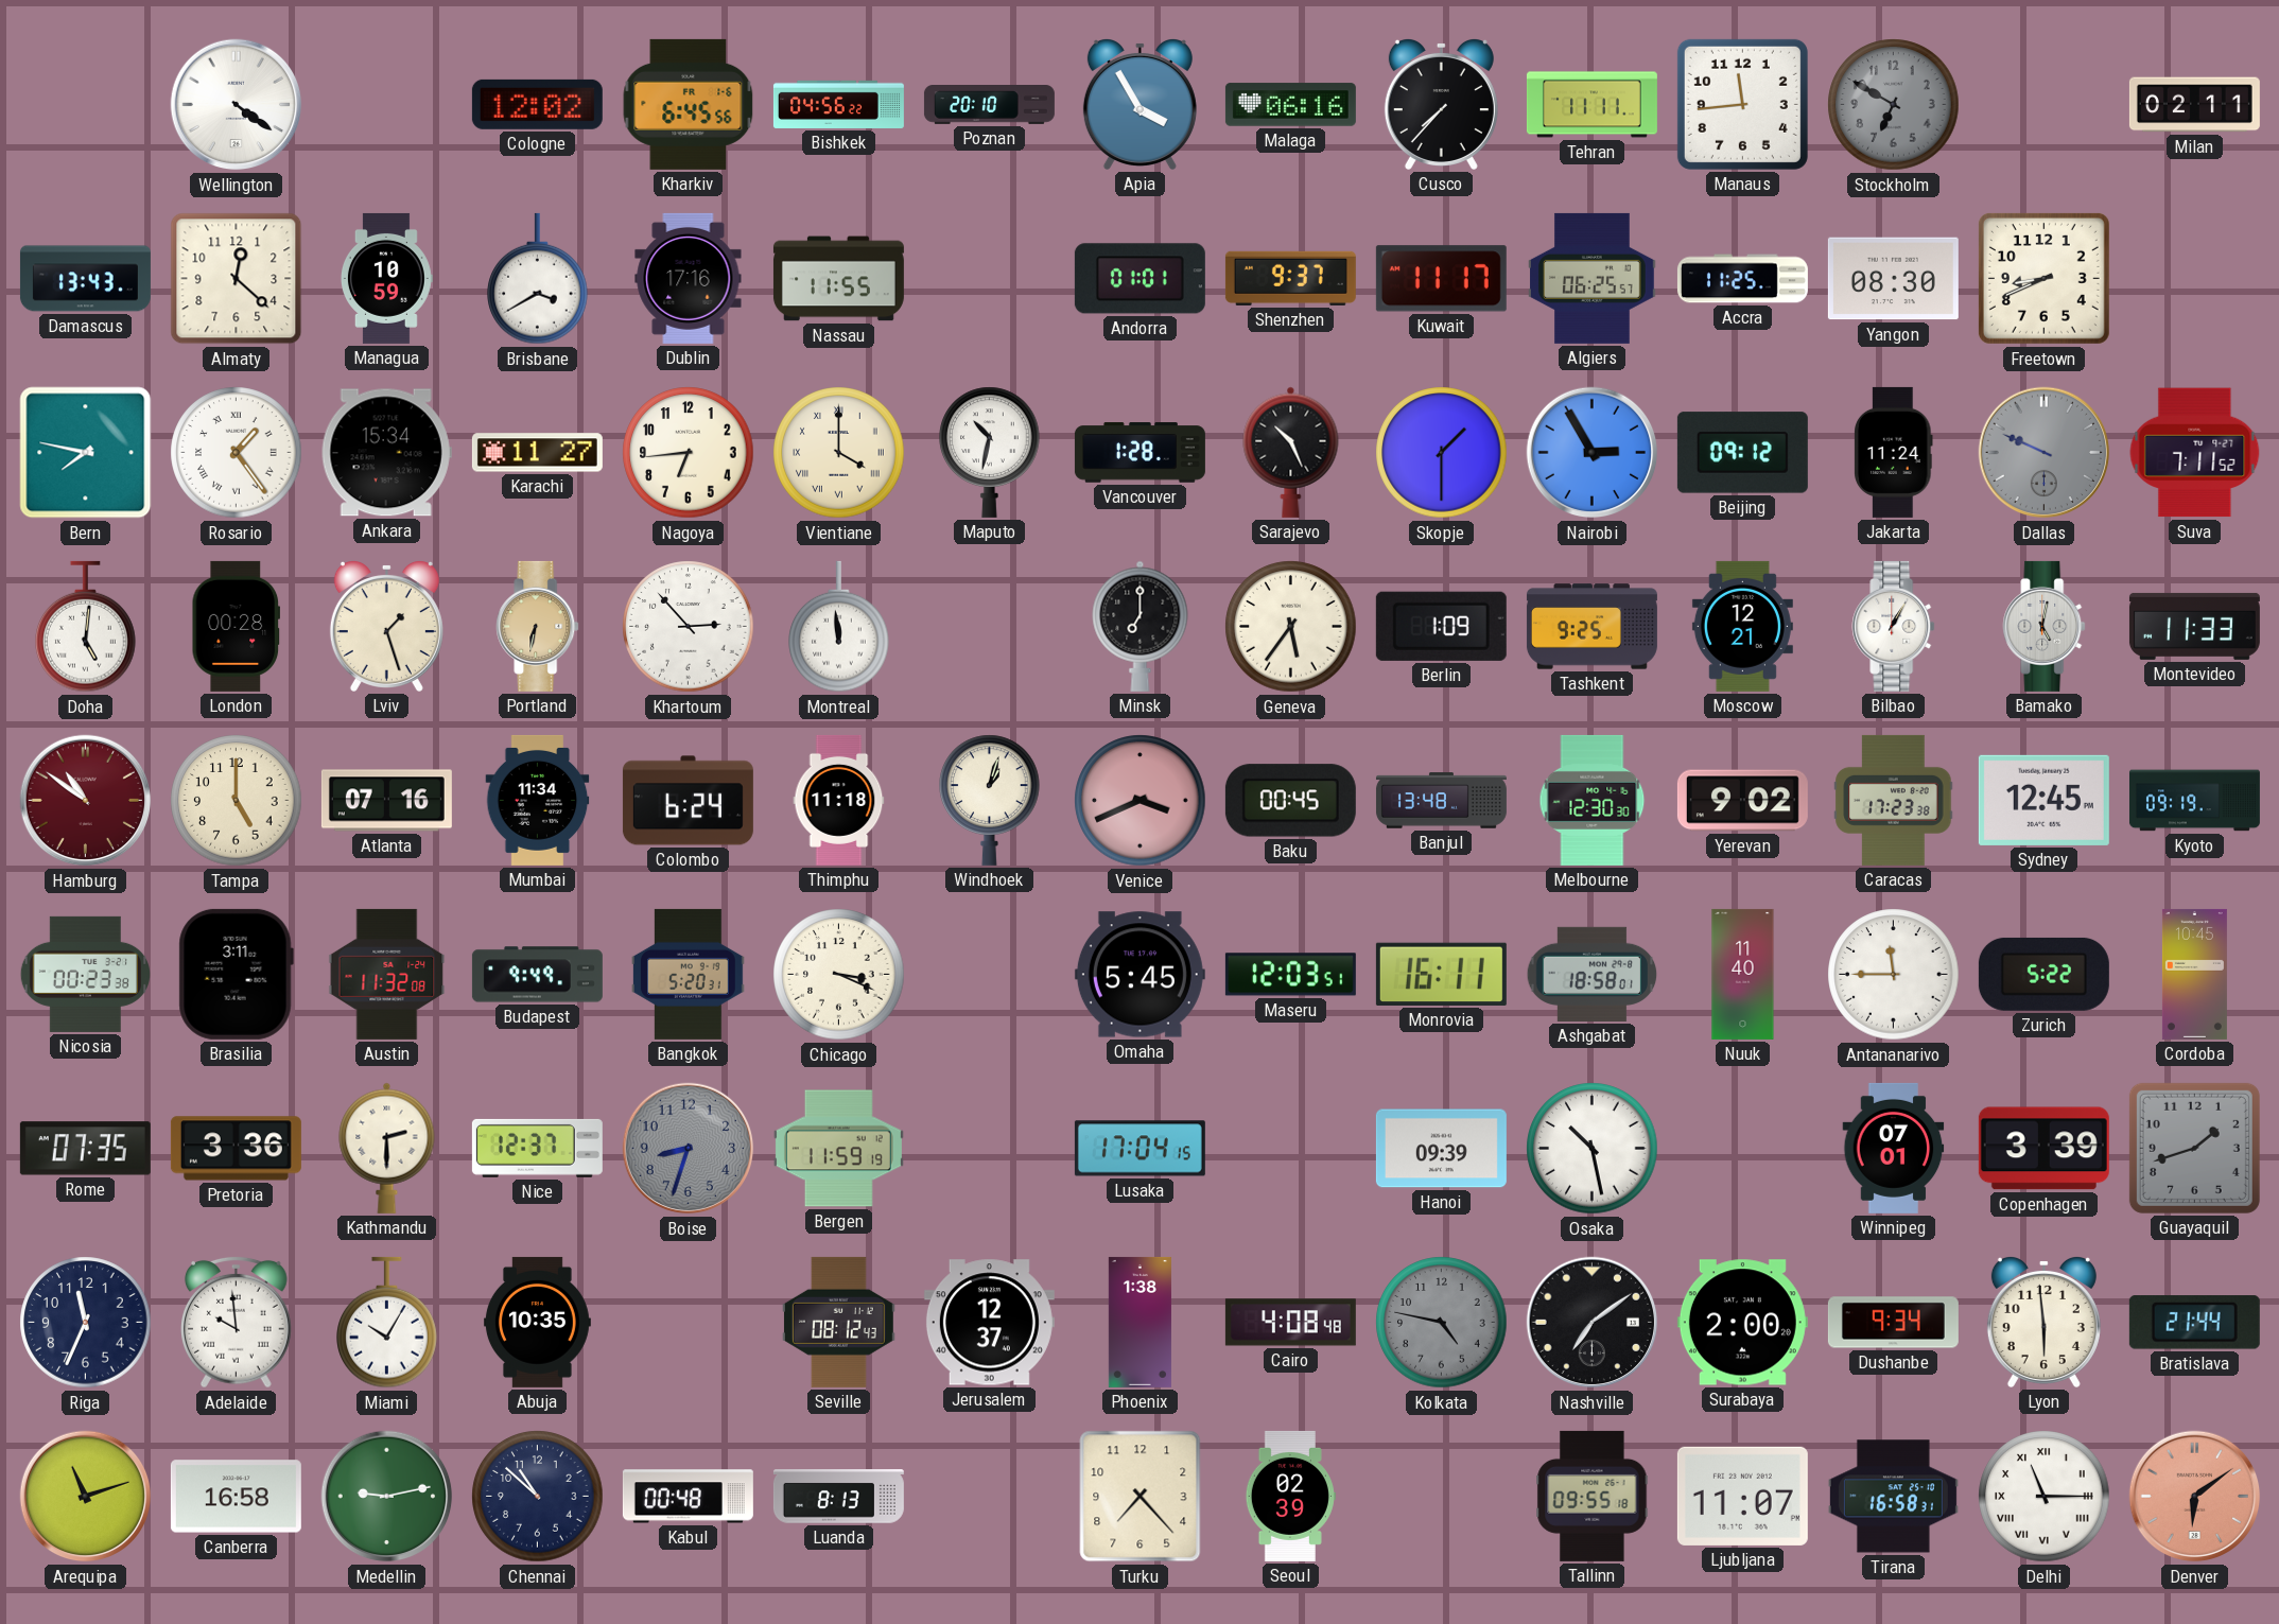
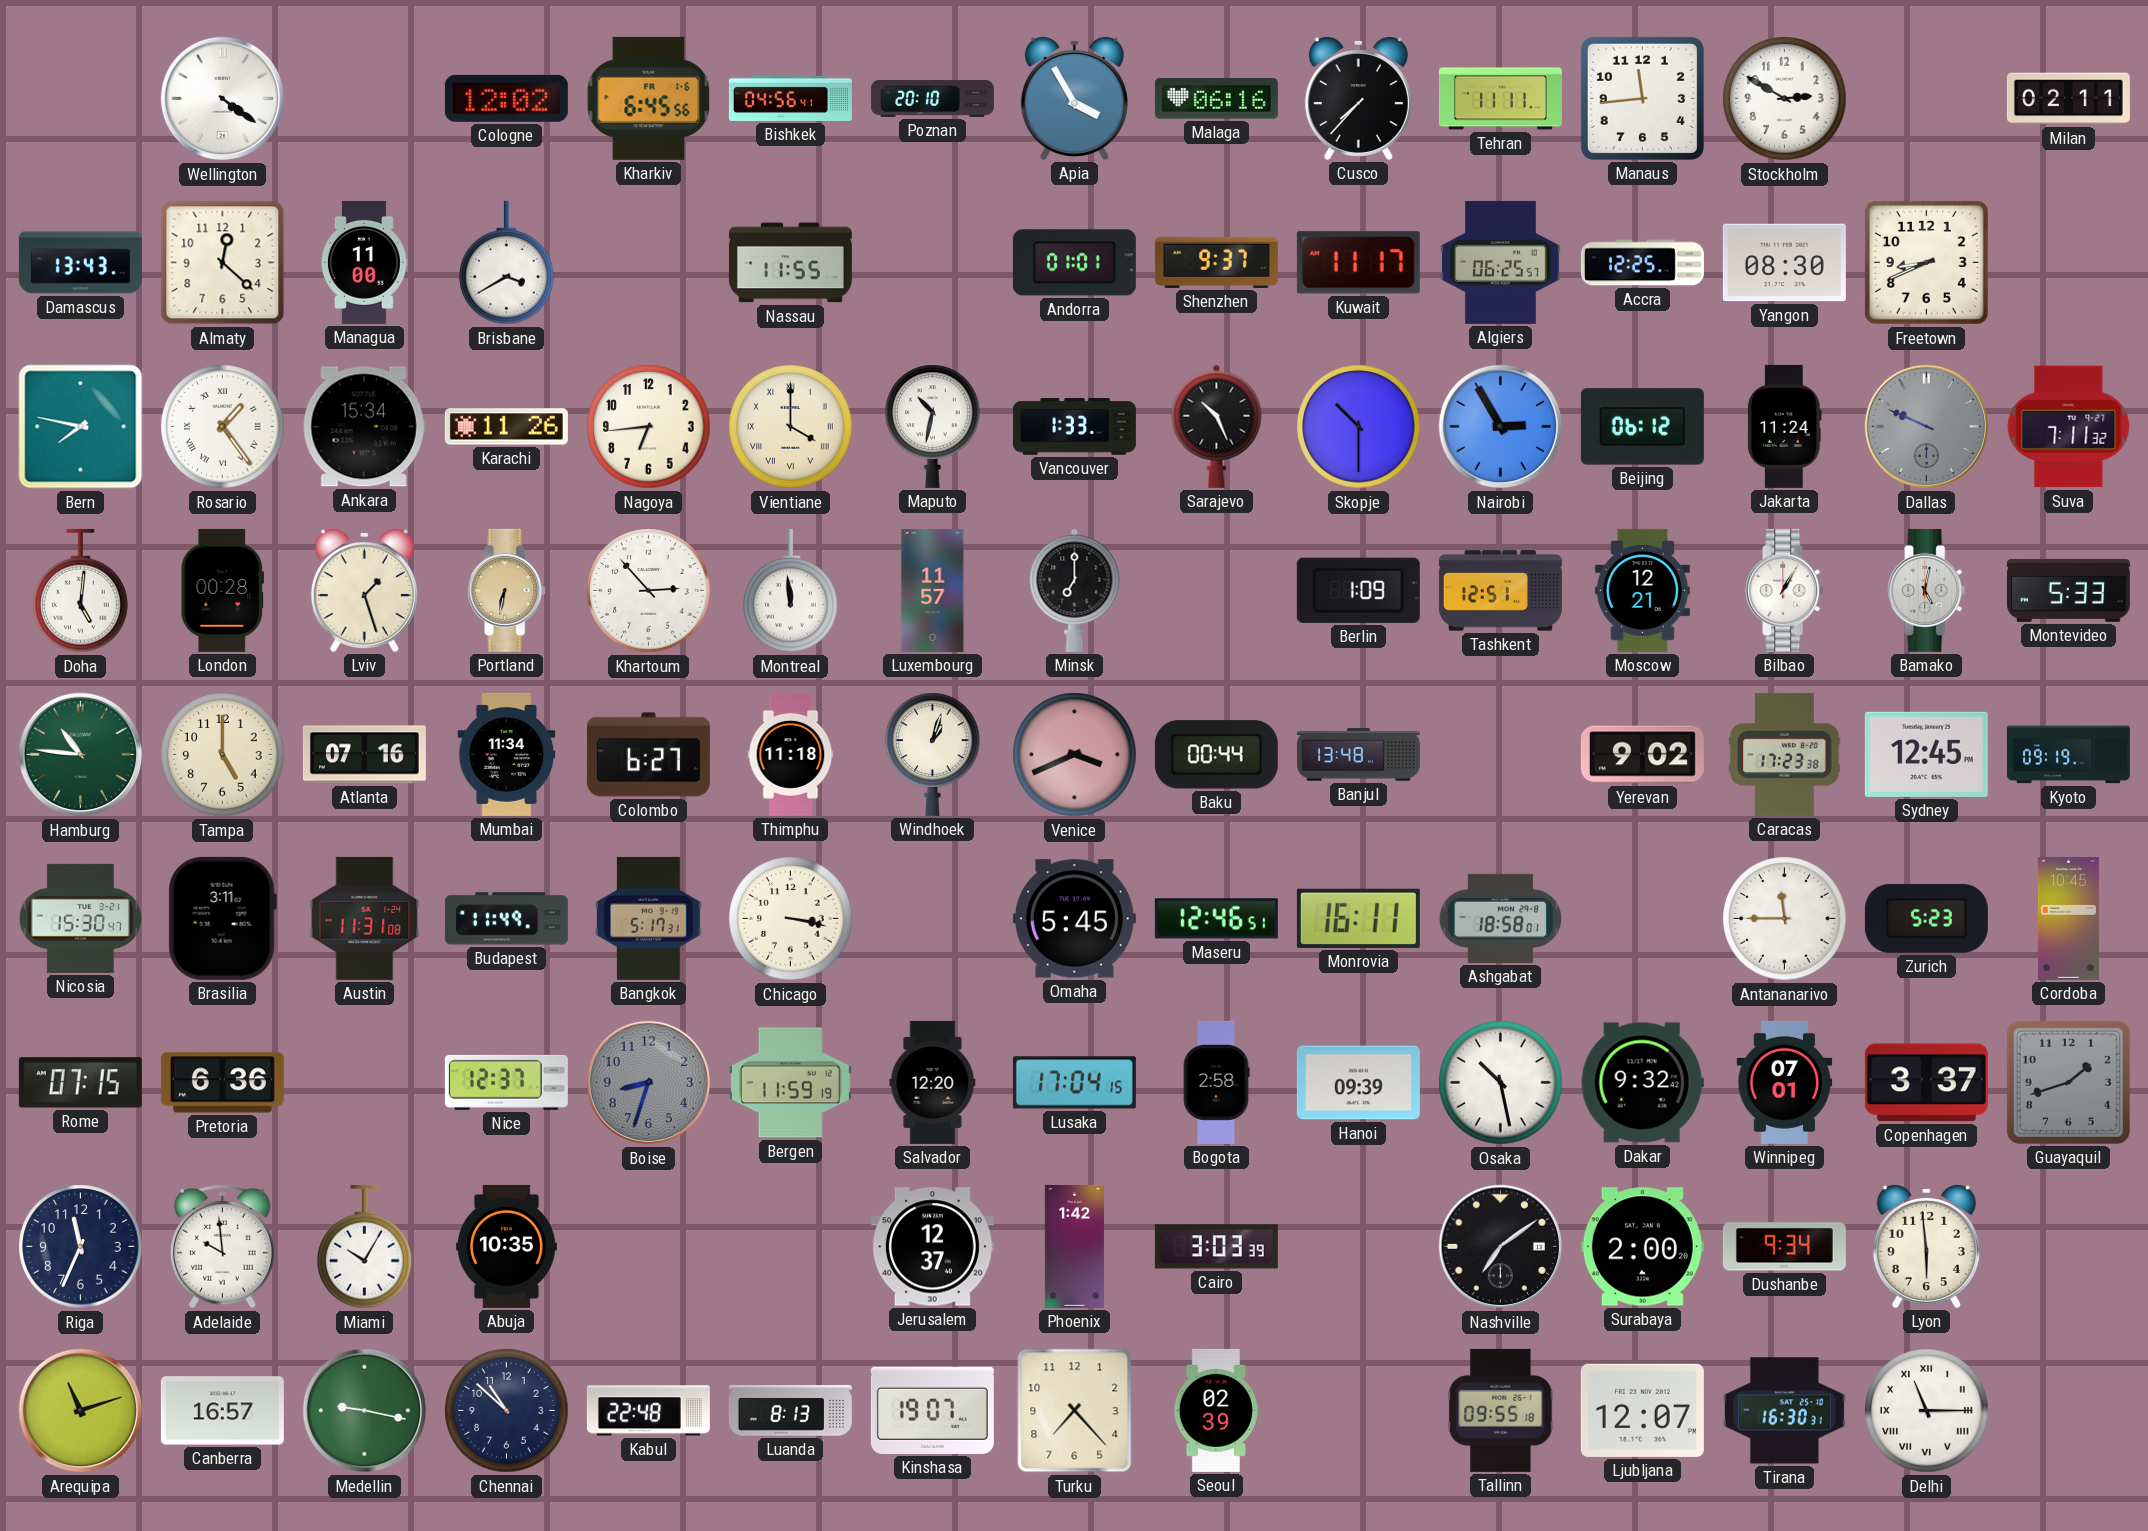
Bishkek: 04:56:22 -> 04:56:41 (790, 98)
Stockholm: 6:50 -> 2:50 (1785, 99)
Stockholm dial: grey -> white (1785, 99)
Managua: 10:59 -> 11:00 (364, 262)
Dublin: 17:16 -> none (689, 278)
Accra: 11:25 -> 12:25 (1642, 263)
Karachi: 11:27 -> 11:26 (506, 427)
Vancouver: 1:28 -> 1:33 (1074, 427)
Skopje: 1:30 -> 10:30 (1359, 427)
Beijing: 09:12 -> 06:12 (1642, 427)
Suva: 7:11:52 -> 7:11:32 (2069, 427)
Luxembourg: none -> 11:57 (933, 590)
Geneva: 5:36 -> none (1291, 627)
Tashkent: 9:25 -> 12:51 (1500, 591)
Montevideo: 11:33 -> 5:33 (2068, 590)
Hamburg: 10:51 -> 10:46 (81, 755)
Hamburg dial: burgundy -> green (81, 755)
Colombo: 6:24 -> 6:27 (648, 755)
Baku: 00:45 -> 00:44 (1216, 755)
Melbourne: 12:30 -> none (1593, 800)
Nicosia: 00:23 -> 15:30 (80, 918)
Austin: 11:32 -> 11:31 (365, 918)
Budapest: 9:49 -> 11:49 (506, 919)
Bangkok: 5:20 -> 5:17 (649, 918)
Chicago: 3:19 -> 3:17 (791, 919)
Maseru: 12:03 -> 12:46 (1216, 919)
Nuuk: 11:40 -> none (1743, 974)
Zurich: 5:22 -> 5:23 (1926, 918)
Rome: 07:35 -> 07:15 (80, 1083)
Pretoria: 3:36 -> 6:36 (222, 1083)
Kathmandu: 2:30 -> none (387, 1148)
Salvador: none -> 12:20 (933, 1082)
Bogota: none -> 2:58 (1216, 1082)
Dakar: none -> 9:32 (1642, 1083)
Copenhagen: 3:39 -> 3:37 (1926, 1083)
Seville: 08:12 -> none (838, 1322)
Phoenix: 1:38 -> 1:42 (1074, 1246)
Cairo: 4:08 -> 3:03 (1216, 1247)
Kolkata: 4:47 -> none (1442, 1323)
Bratislava: 21:44 -> none (2194, 1323)
Canberra: 16:58 -> 16:57 (222, 1411)
Medellin: 9:13 -> 9:17 (365, 1411)
Kabul: 00:48 -> 22:48 (648, 1411)
Kinshasa: none -> 19:07 (932, 1410)
Ljubljana: 11:07 -> 12:07 (1642, 1410)
Tirana: 16:58 -> 16:30 (1784, 1411)
Denver: 6:09 -> none (2195, 1497)
